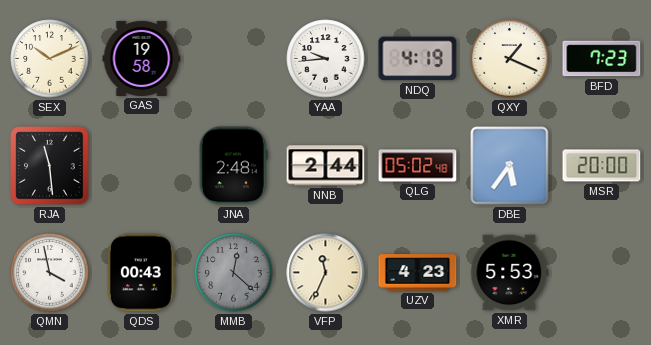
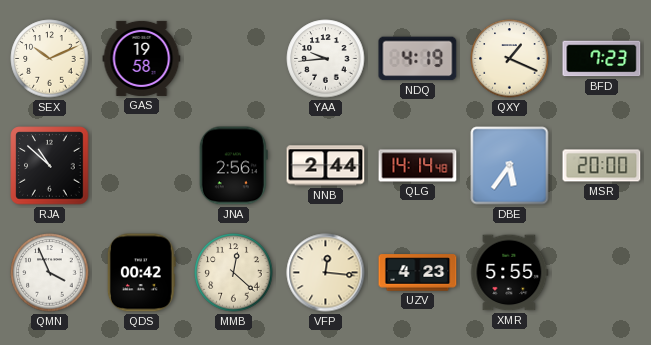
RJA: 11:29 -> 10:52 (50, 166)
JNA: 2:48 -> 2:56 (233, 166)
QLG: 05:02 -> 14:14 (418, 166)
QMN: 3:58 -> 3:56 (50, 273)
QDS: 00:43 -> 00:42 (141, 273)
MMB dial: grey -> cream (234, 273)
VFP: 11:34 -> 12:16 (326, 273)
XMR: 5:53 -> 5:55 (510, 273)
